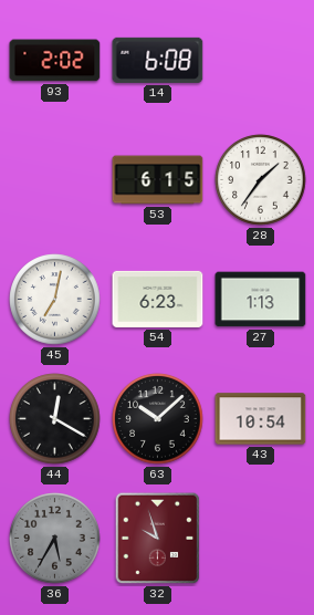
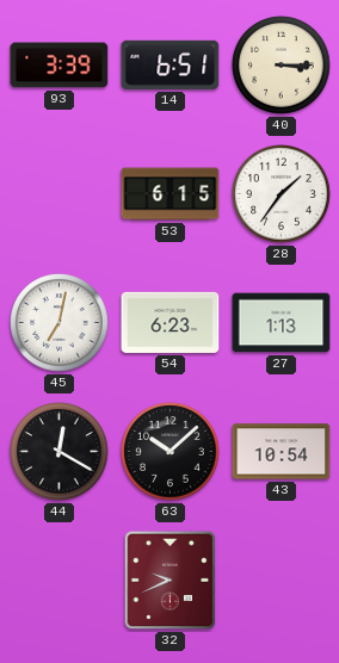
93: 2:02 -> 3:39 (60, 66)
14: 6:08 -> 6:51 (171, 64)
40: none -> 3:15 (282, 66)
36: 5:35 -> none (55, 539)
32: 9:57 -> 9:41 (171, 581)
